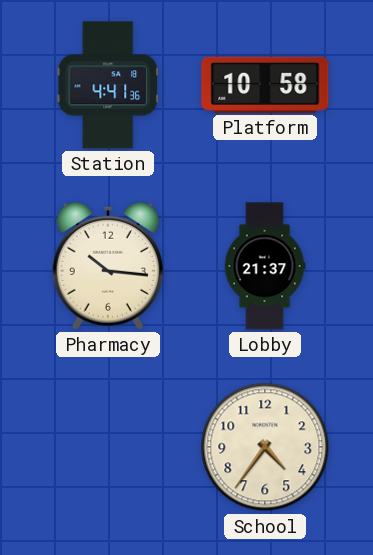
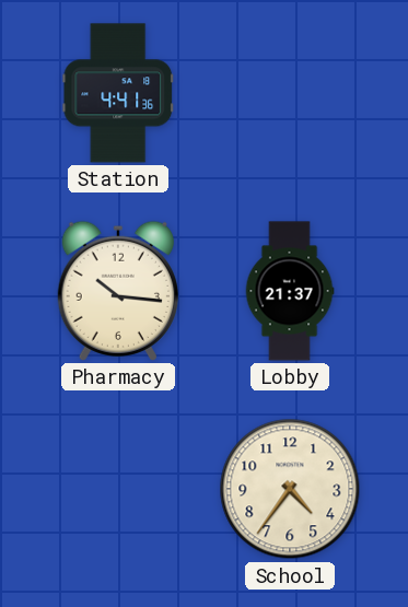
Platform: 10:58 -> none (265, 85)
